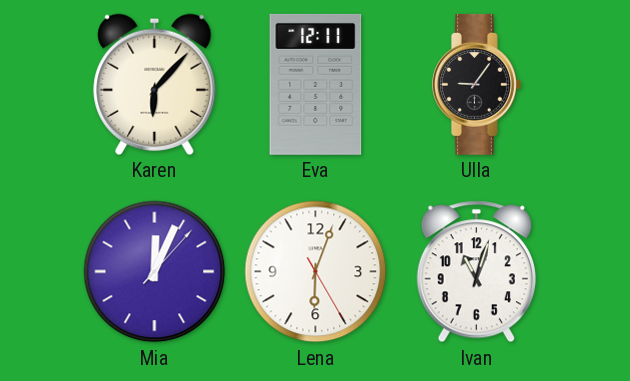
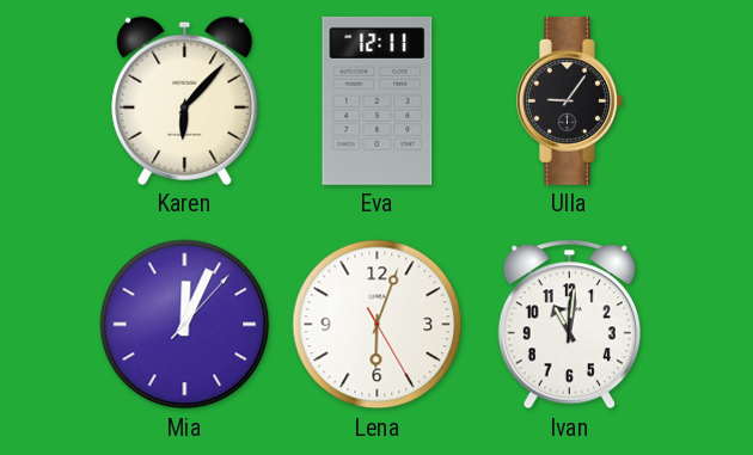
Ivan: 11:03 -> 11:01 (569, 325)
